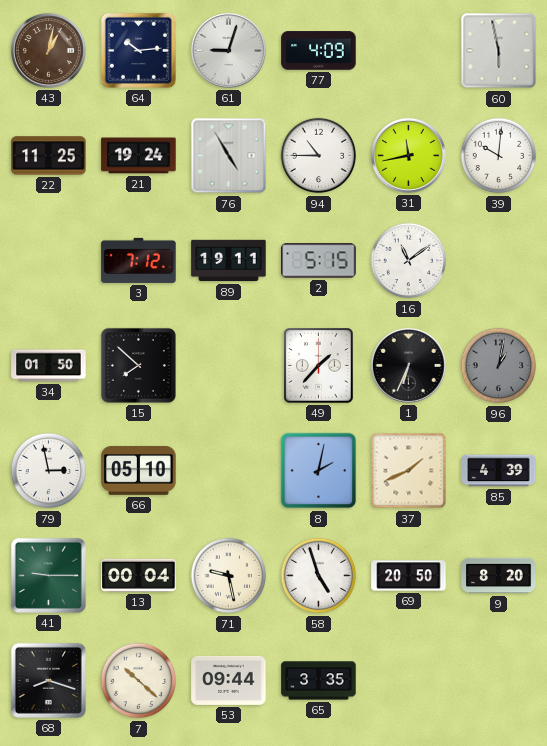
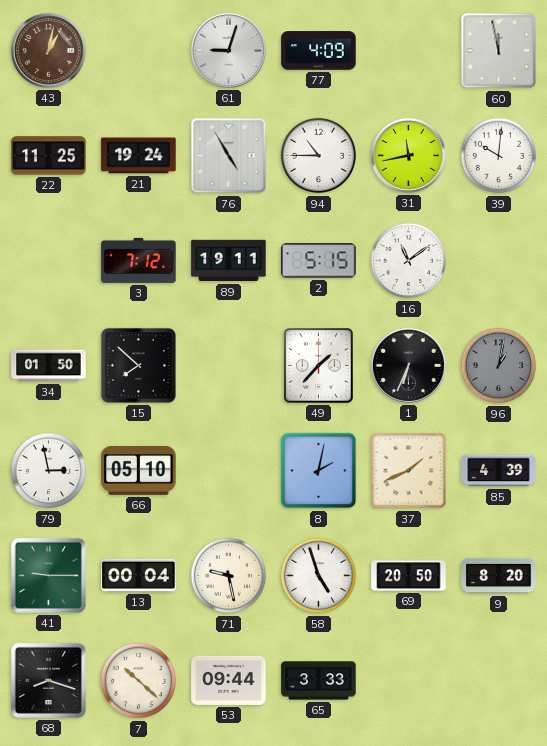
64: 10:14 -> none (138, 50)
60: 5:58 -> 11:58 (499, 51)
65: 3:35 -> 3:33 (319, 681)
